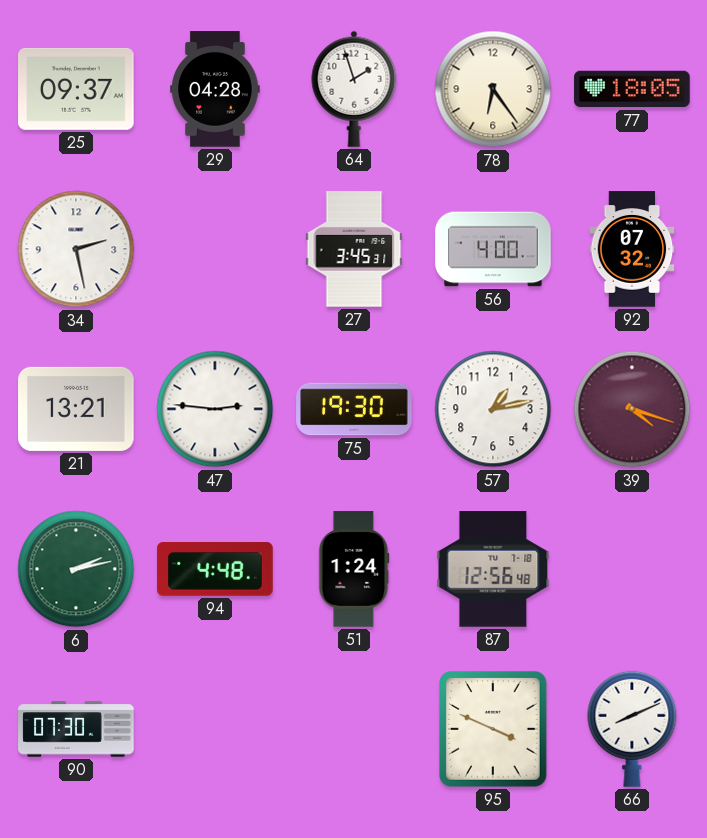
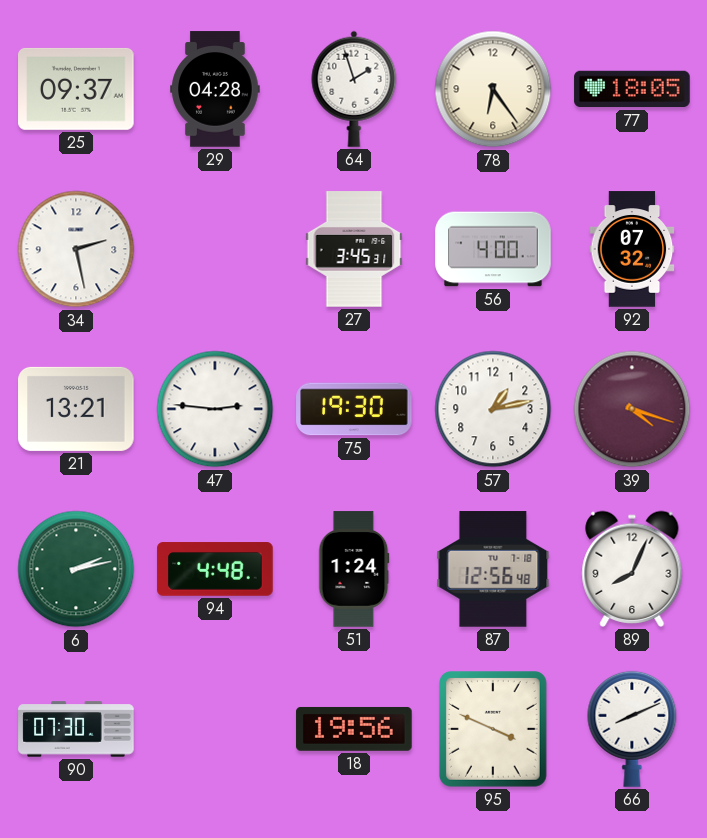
89: none -> 8:04 (632, 569)
18: none -> 19:56 (354, 729)
